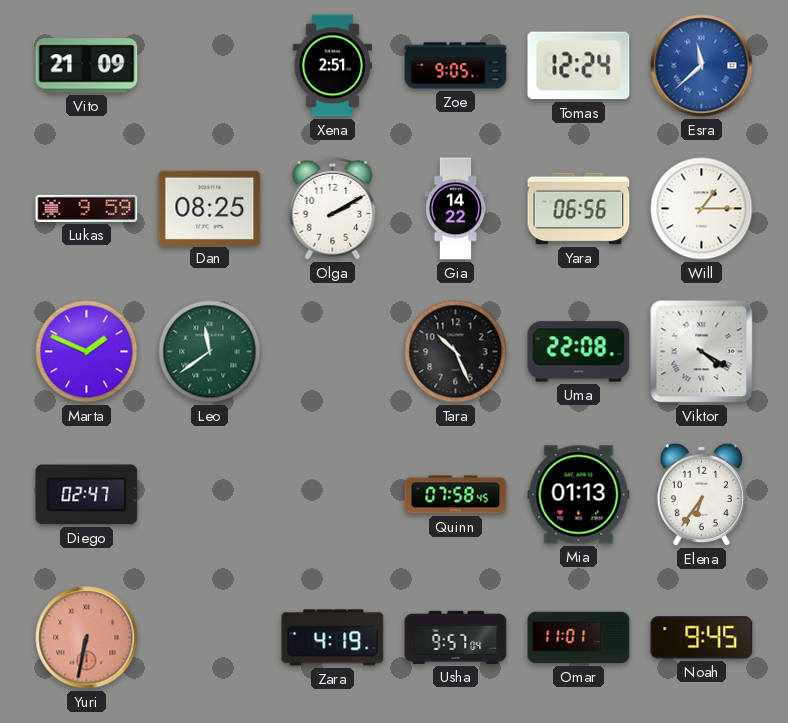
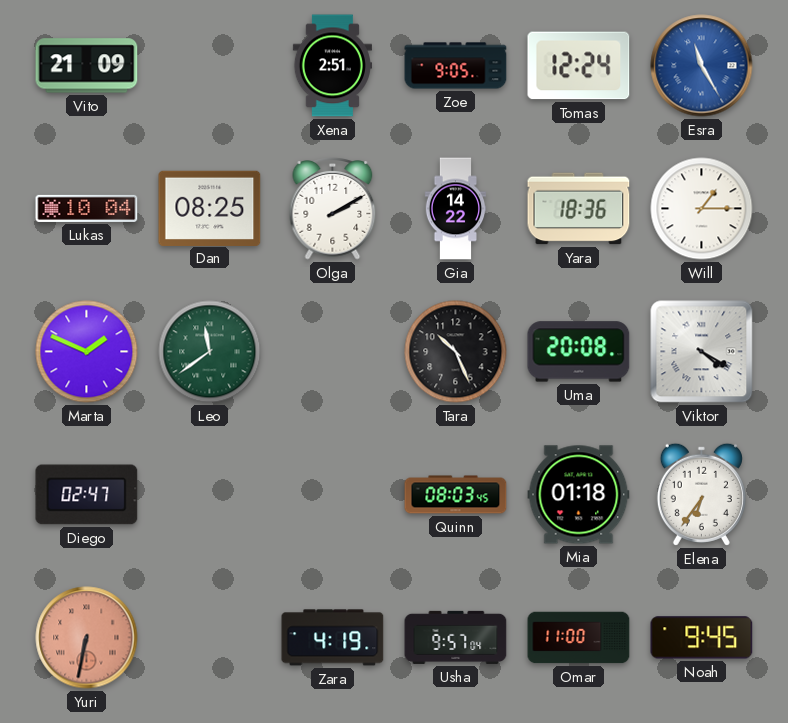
Esra: 11:38 -> 11:25 (702, 66)
Lukas: 9:59 -> 10:04 (87, 208)
Yara: 06:56 -> 18:36 (579, 209)
Uma: 22:08 -> 20:08 (579, 352)
Quinn: 07:58 -> 08:03 (456, 495)
Mia: 01:13 -> 01:18 (579, 495)
Omar: 11:01 -> 11:00 (579, 638)
